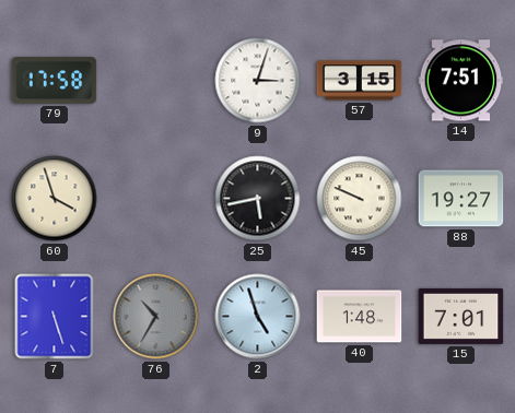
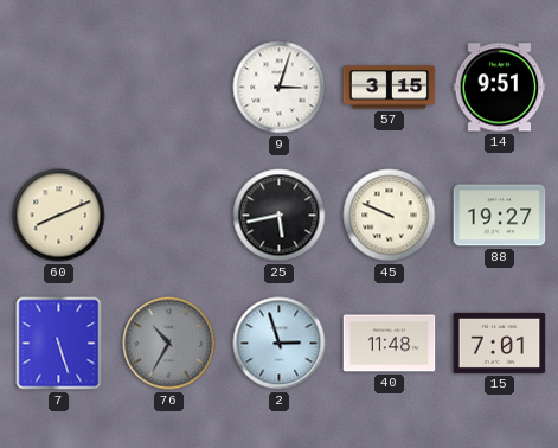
79: 17:58 -> none (55, 81)
14: 7:51 -> 9:51 (500, 88)
60: 3:57 -> 8:11 (59, 216)
2: 4:57 -> 2:57 (280, 344)
40: 1:48 -> 11:48 (390, 344)
